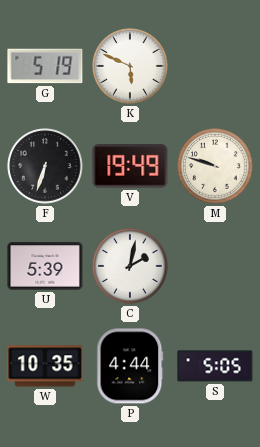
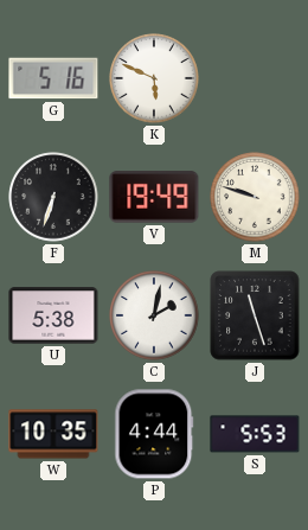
G: 5:19 -> 5:16 (53, 78)
U: 5:39 -> 5:38 (53, 315)
J: none -> 11:27 (255, 315)
S: 5:05 -> 5:53 (255, 434)
